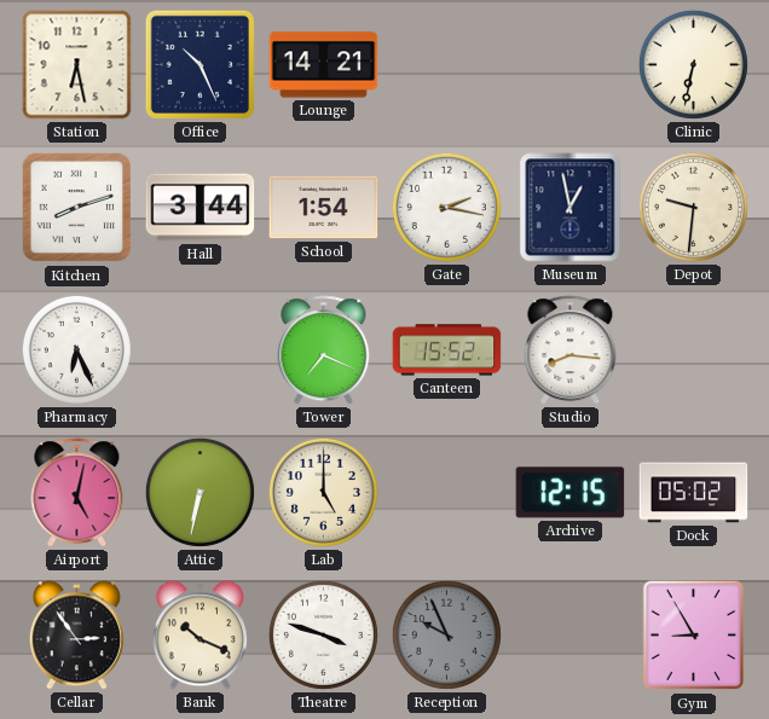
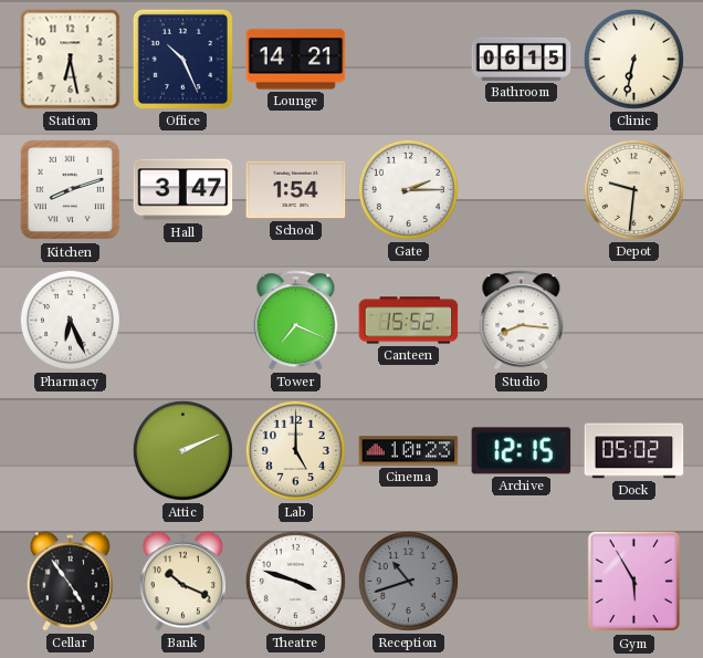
Bathroom: none -> 06:15 (522, 59)
Hall: 3:44 -> 3:47 (183, 190)
Gate: 2:17 -> 2:15 (408, 189)
Museum: 12:58 -> none (571, 208)
Airport: 5:02 -> none (77, 493)
Attic: 6:32 -> 2:11 (182, 450)
Cinema: none -> 10:23 (409, 451)
Cellar: 2:54 -> 4:54 (70, 582)
Reception: 9:56 -> 10:42 (408, 581)
Gym: 8:55 -> 5:55 (634, 582)
